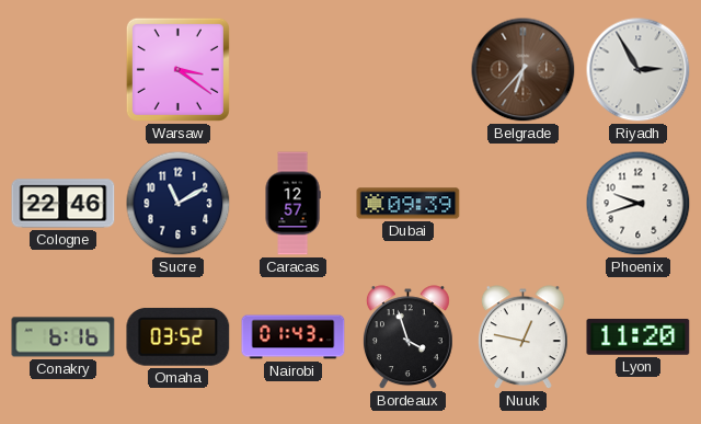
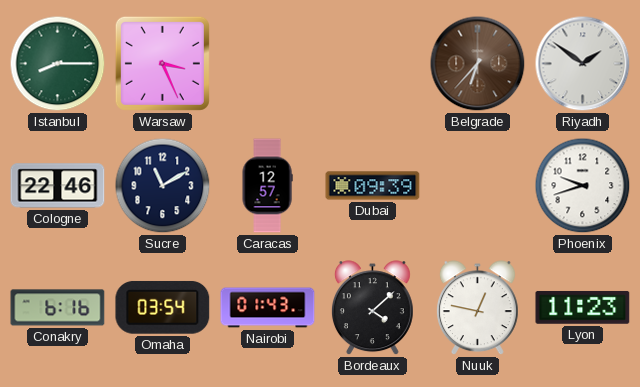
Istanbul: none -> 8:15 (58, 64)
Warsaw: 3:21 -> 3:26 (162, 63)
Riyadh: 2:55 -> 1:51 (583, 64)
Omaha: 03:52 -> 03:54 (163, 308)
Bordeaux: 3:57 -> 4:08 (372, 308)
Lyon: 11:20 -> 11:23 (583, 307)
